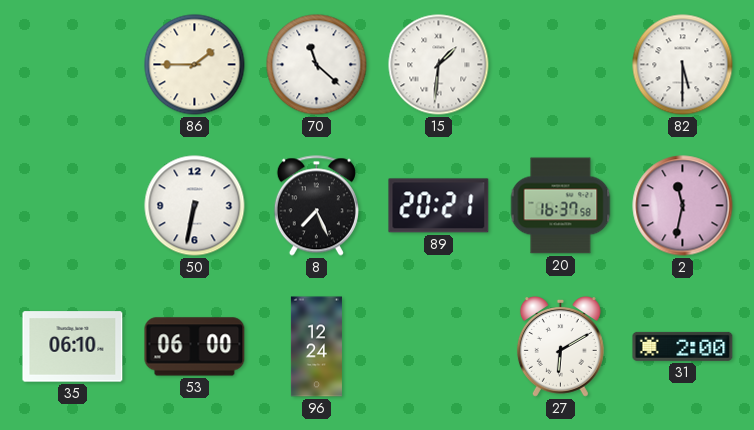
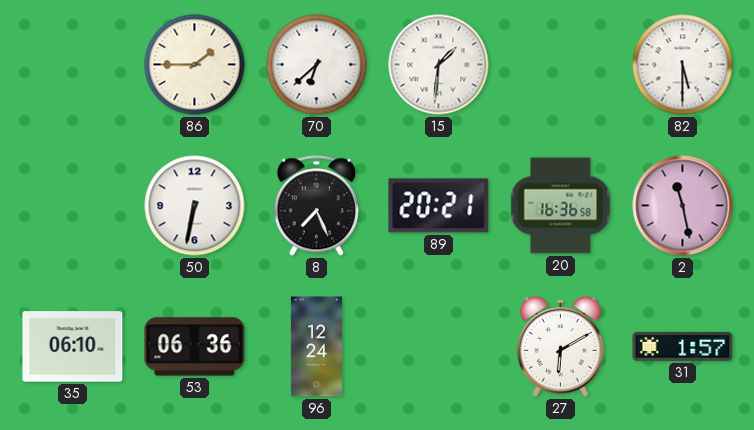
70: 11:22 -> 6:38 (317, 65)
20: 16:37 -> 16:36 (561, 206)
2: 11:32 -> 11:28 (683, 206)
53: 06:00 -> 06:36 (195, 347)
31: 2:00 -> 1:57 (683, 346)
